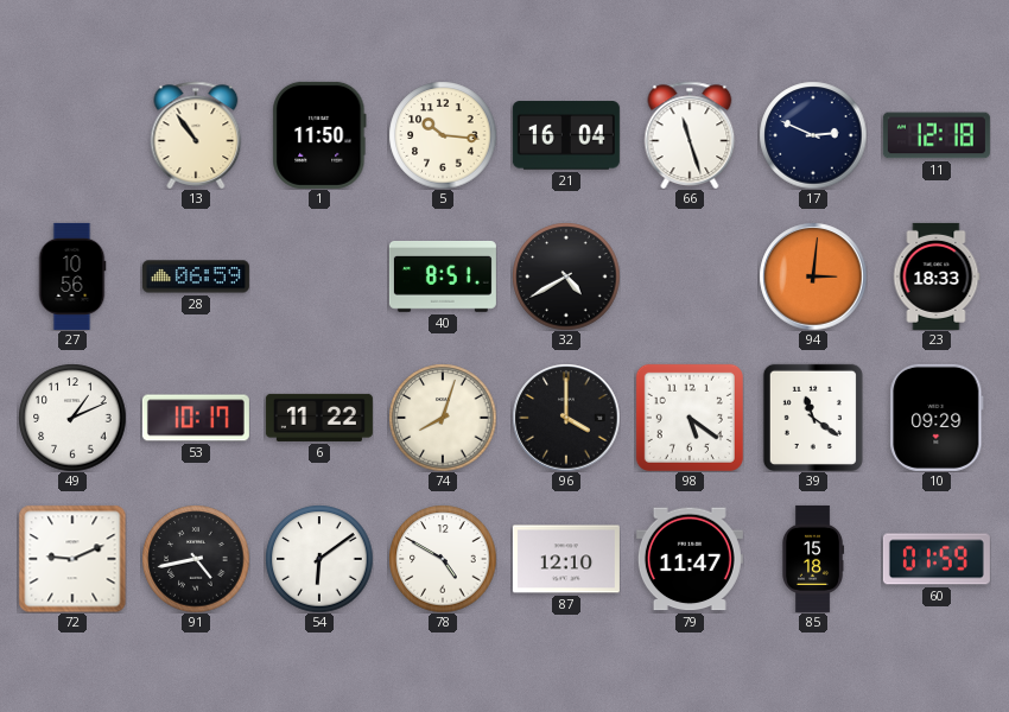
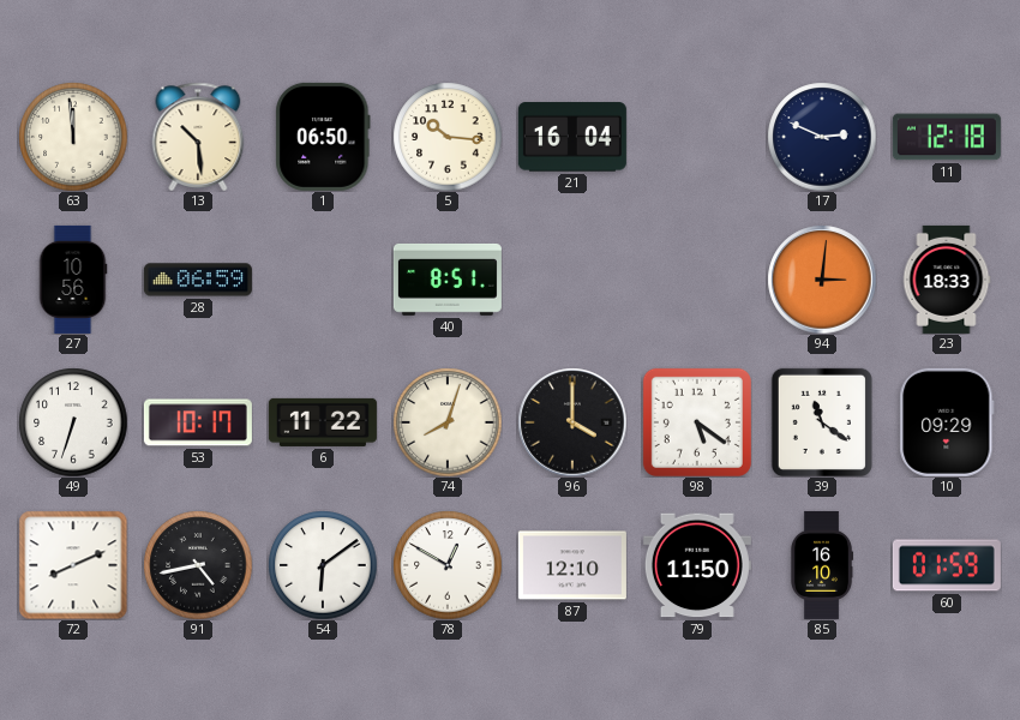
63: none -> 11:59 (73, 137)
13: 10:54 -> 10:29 (198, 137)
1: 11:50 -> 06:50 (323, 137)
66: 11:27 -> none (690, 135)
32: 4:40 -> none (566, 276)
49: 1:11 -> 6:33 (73, 422)
72: 9:11 -> 8:11 (73, 565)
78: 4:50 -> 12:50 (448, 565)
79: 11:47 -> 11:50 (697, 565)
85: 15:18 -> 16:10 (822, 565)
